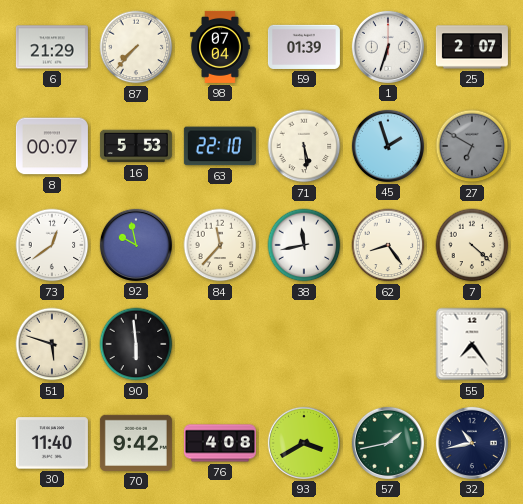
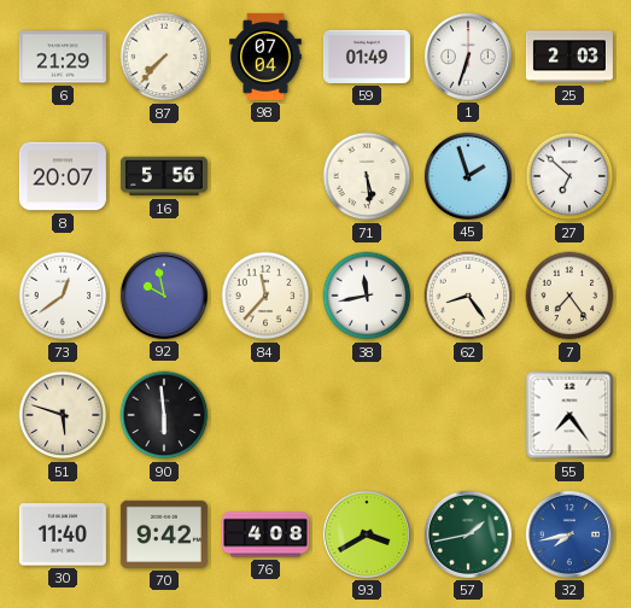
59: 01:39 -> 01:49 (367, 57)
25: 2:07 -> 2:03 (569, 57)
8: 00:07 -> 20:07 (63, 176)
16: 5:53 -> 5:56 (164, 176)
63: 22:10 -> none (220, 146)
27: 6:50 -> 6:52 (569, 176)
27 dial: grey -> white (569, 176)
7: 4:22 -> 7:24 (569, 296)
32: 10:43 -> 7:43 (569, 534)
32 dial: navy -> blue (569, 534)
